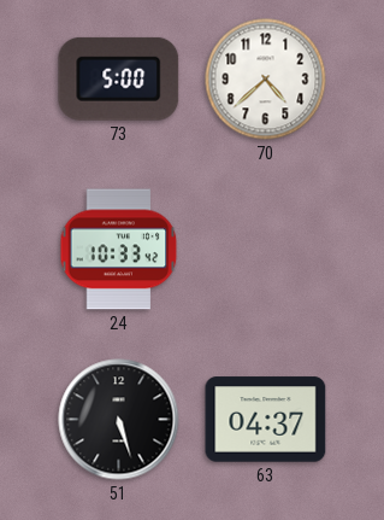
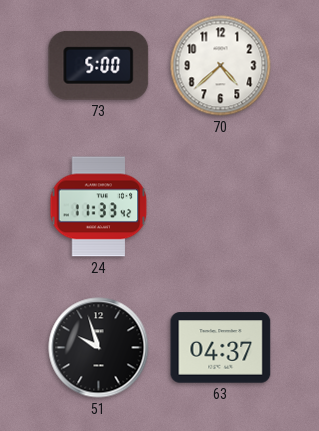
24: 10:33 -> 11:33 (99, 207)
51: 5:27 -> 9:57 (99, 348)
